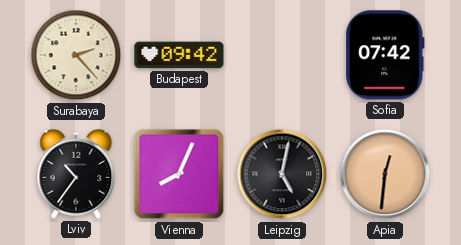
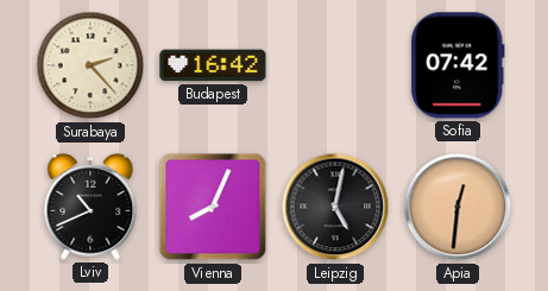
Budapest: 09:42 -> 16:42 (213, 65)
Lviv: 10:36 -> 10:41 (90, 207)
